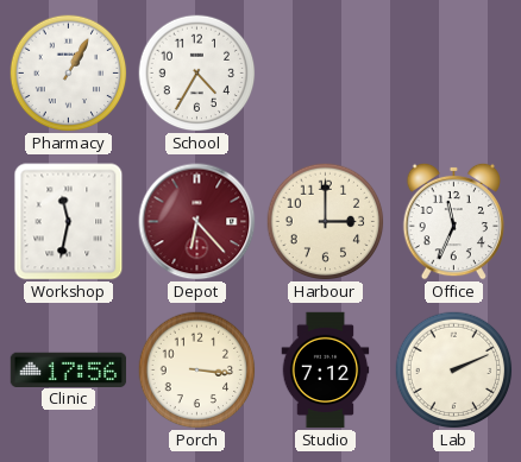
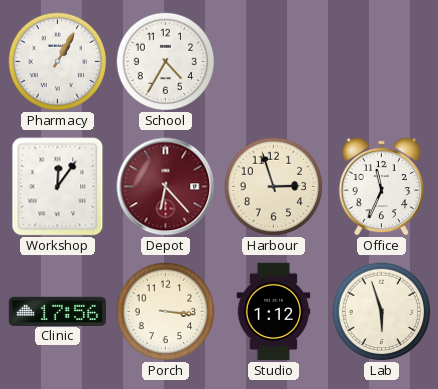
Workshop: 11:32 -> 12:06 (58, 187)
Harbour: 3:00 -> 2:57 (274, 187)
Studio: 7:12 -> 1:12 (274, 312)
Lab: 2:11 -> 5:57 (382, 312)
